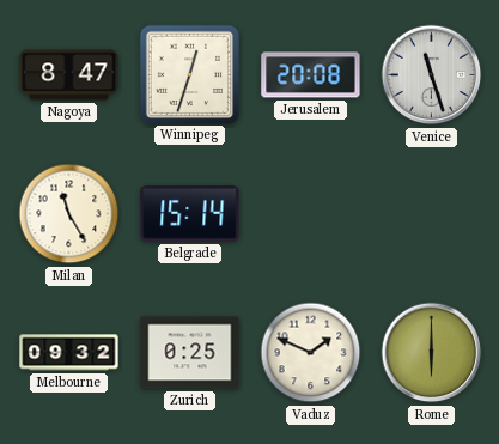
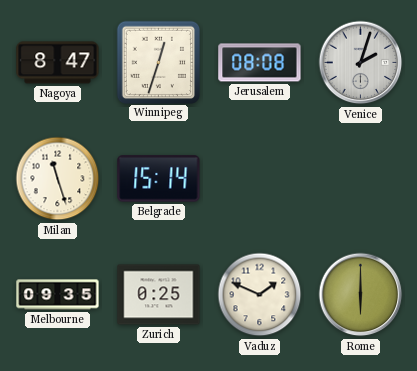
Jerusalem: 20:08 -> 08:08 (260, 63)
Venice: 11:27 -> 2:03 (361, 63)
Milan: 11:25 -> 11:27 (58, 179)
Melbourne: 09:32 -> 09:35 (58, 295)
